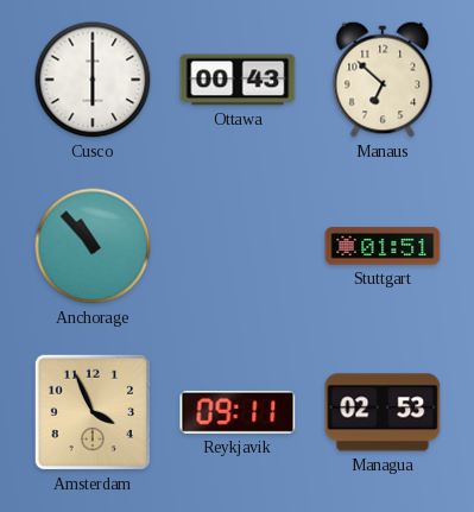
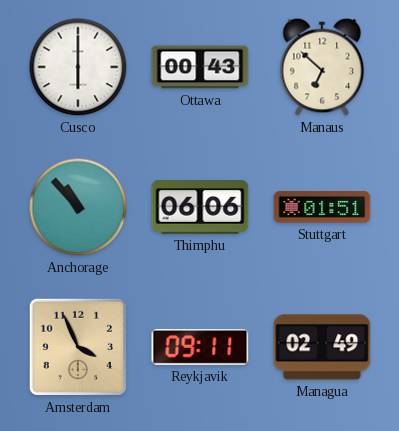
Thimphu: none -> 06:06 (200, 208)
Managua: 02:53 -> 02:49 (322, 347)
